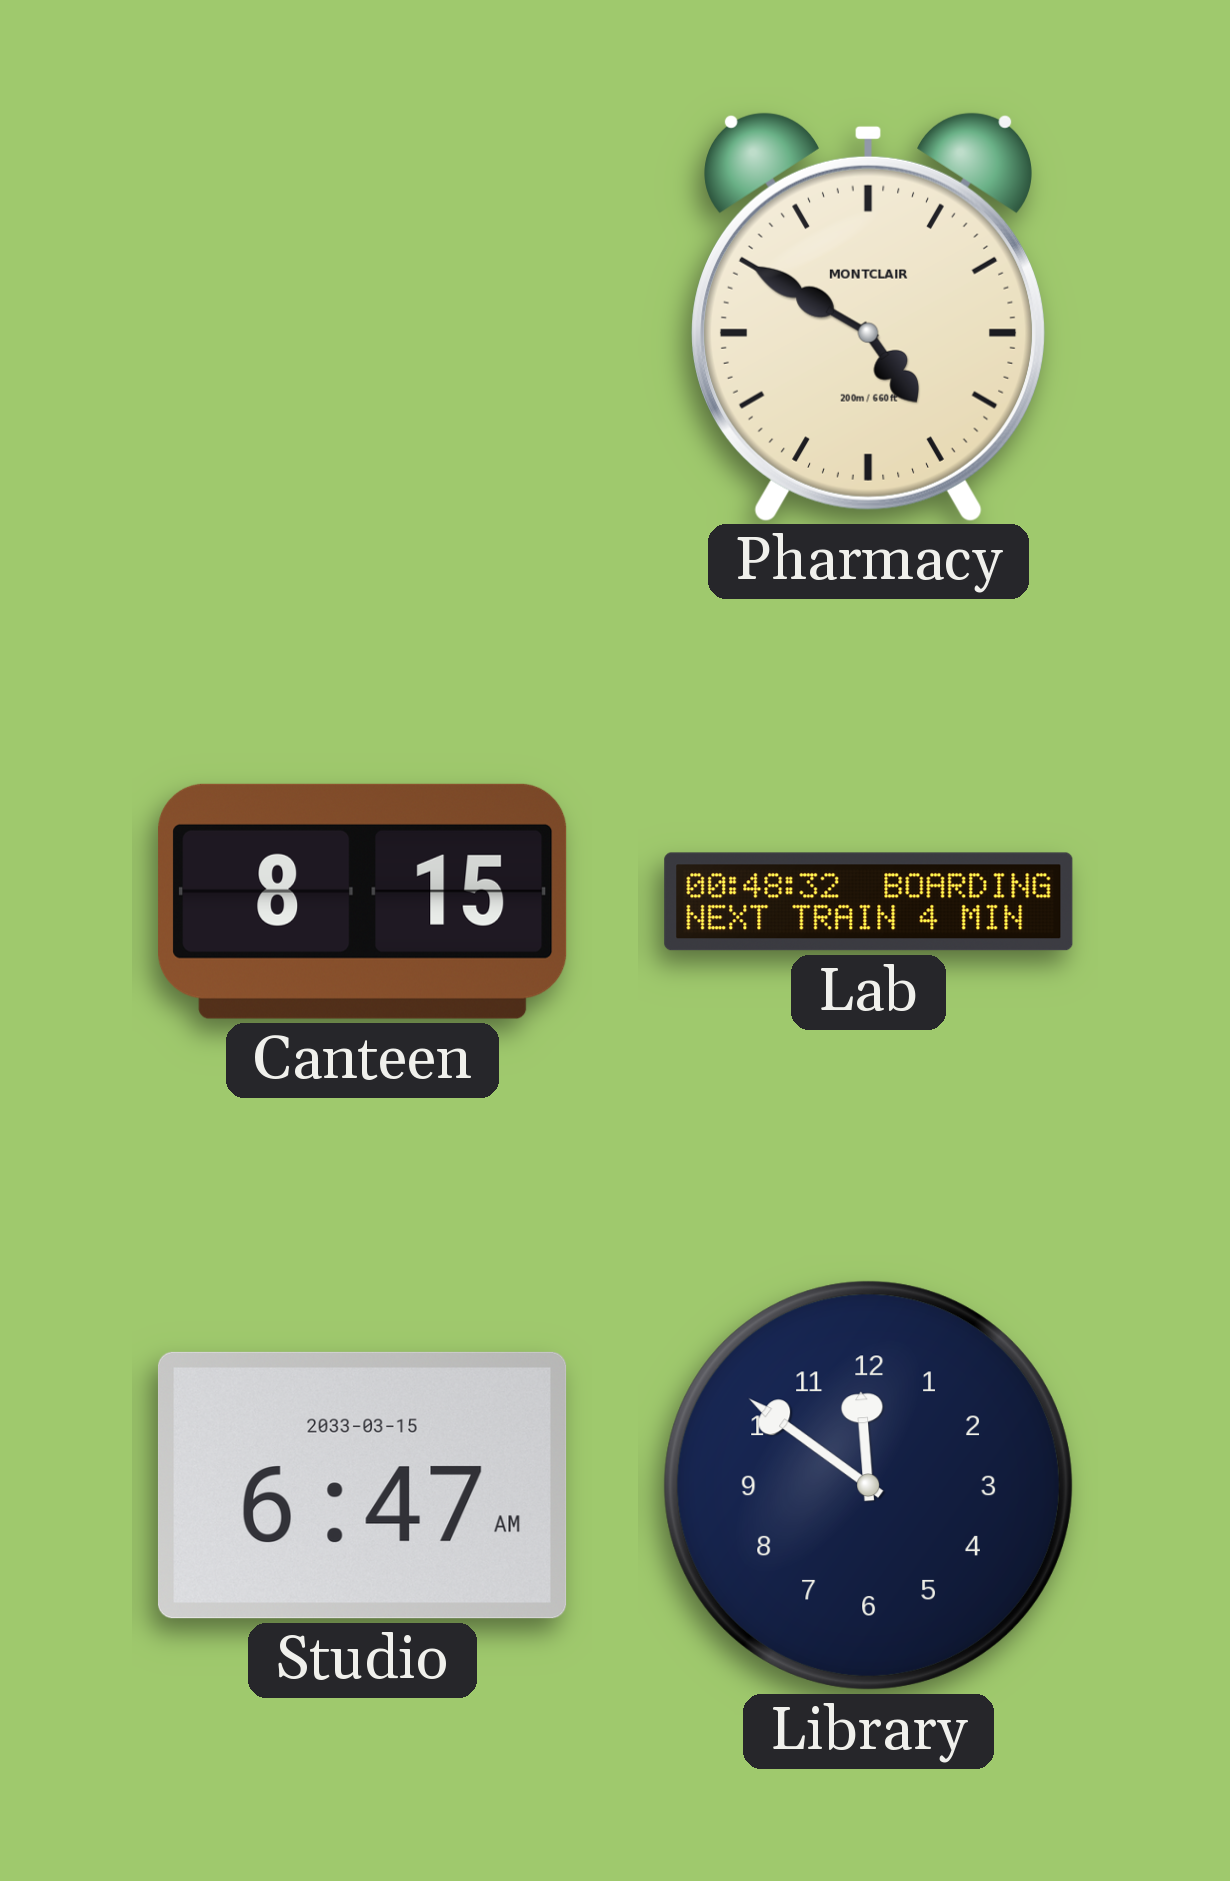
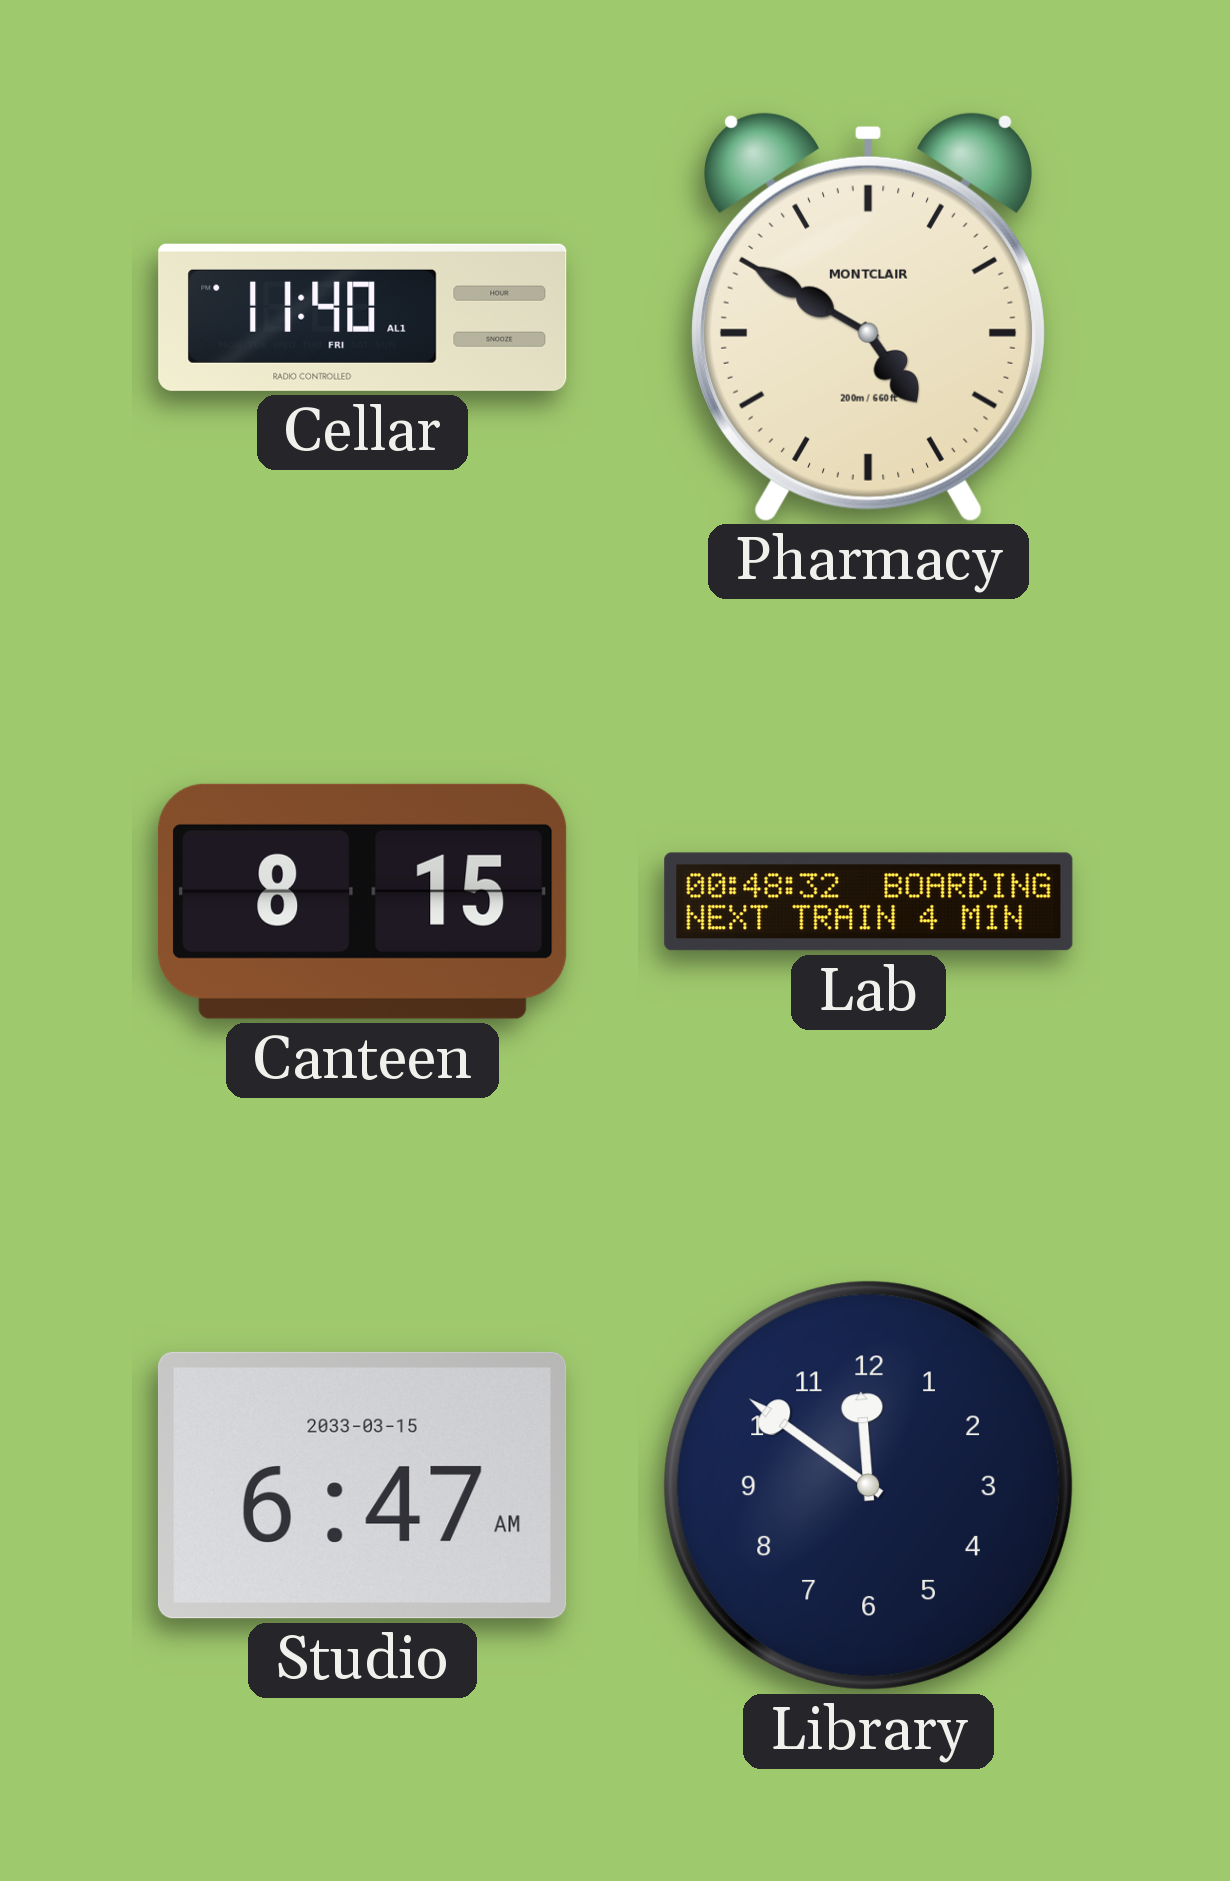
Cellar: none -> 11:40 (363, 317)
